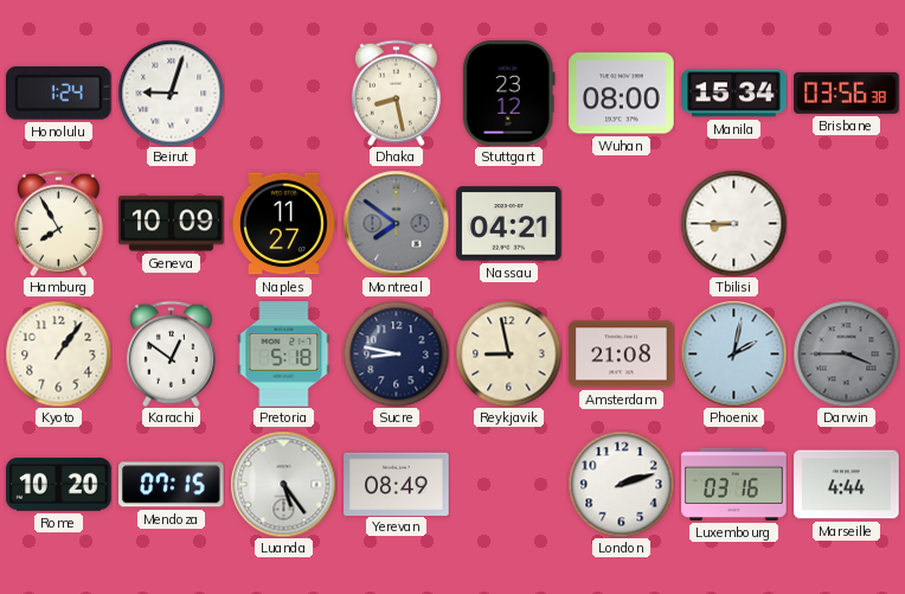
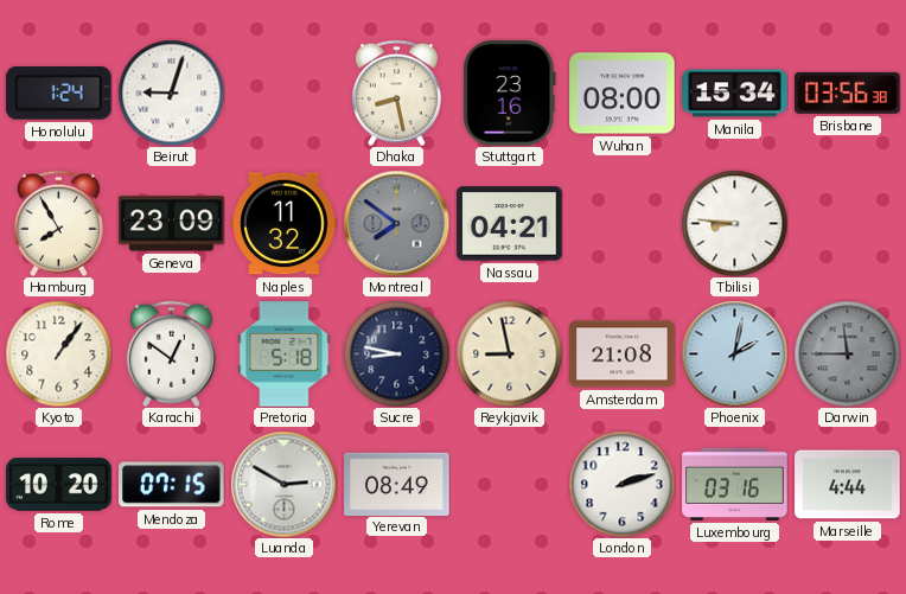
Stuttgart: 23:12 -> 23:16 (509, 94)
Geneva: 10:09 -> 23:09 (172, 224)
Naples: 11:27 -> 11:32 (285, 224)
Tbilisi: 8:45 -> 8:46 (734, 223)
Darwin: 3:45 -> 11:45 (847, 353)
Luanda: 5:24 -> 2:50 (283, 484)
